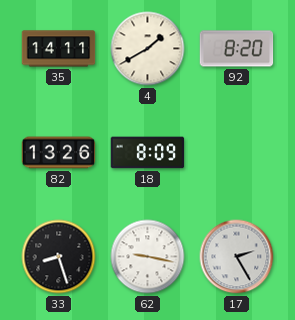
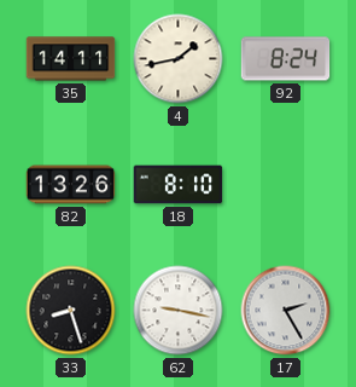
4: 1:40 -> 1:43 (179, 59)
92: 8:20 -> 8:24 (286, 59)
18: 8:09 -> 8:10 (179, 185)
